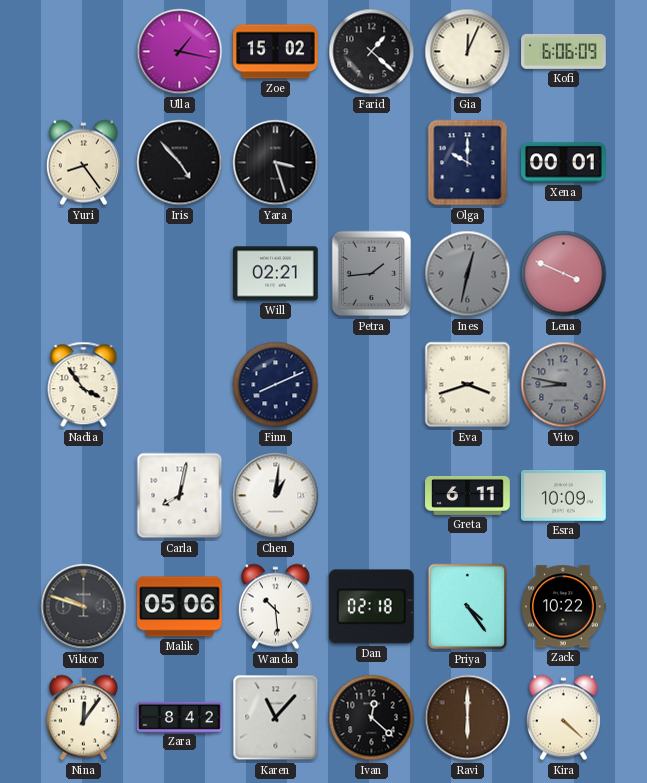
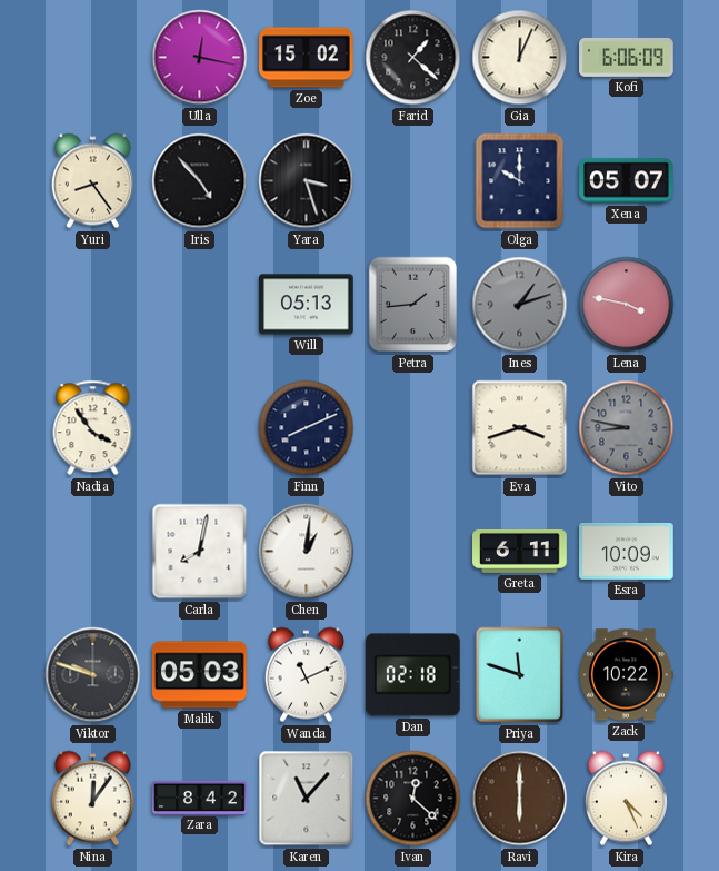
Ulla: 1:17 -> 12:17 (200, 58)
Xena: 00:01 -> 05:07 (627, 181)
Will: 02:21 -> 05:13 (307, 305)
Ines: 12:32 -> 1:12 (520, 305)
Lena: 3:49 -> 3:47 (627, 305)
Malik: 05:06 -> 05:03 (200, 675)
Wanda: 10:29 -> 11:11 (306, 675)
Priya: 4:24 -> 11:48 (520, 675)
Kira: 4:22 -> 4:26 (626, 799)
